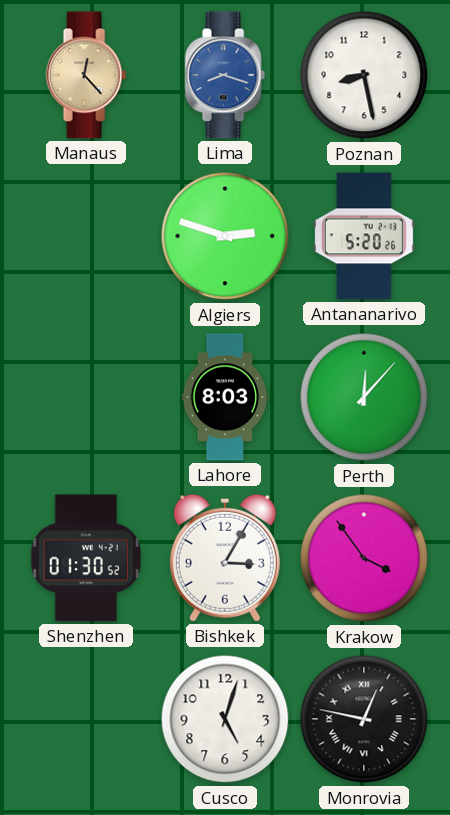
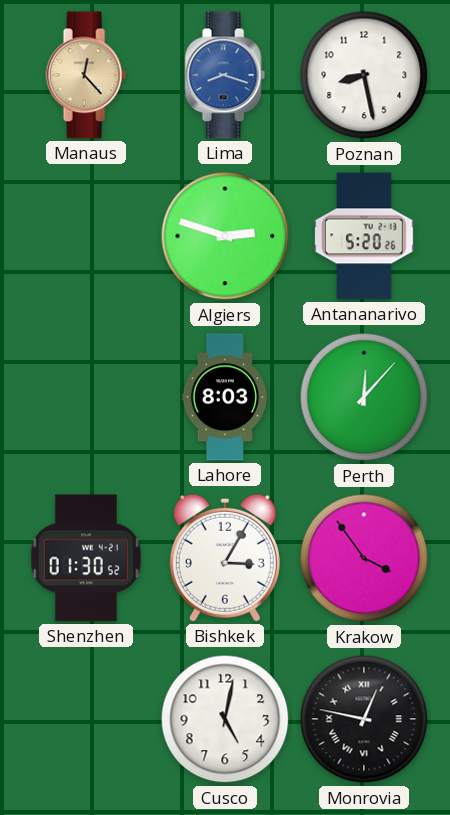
Cusco: 5:03 -> 5:02 (225, 719)
